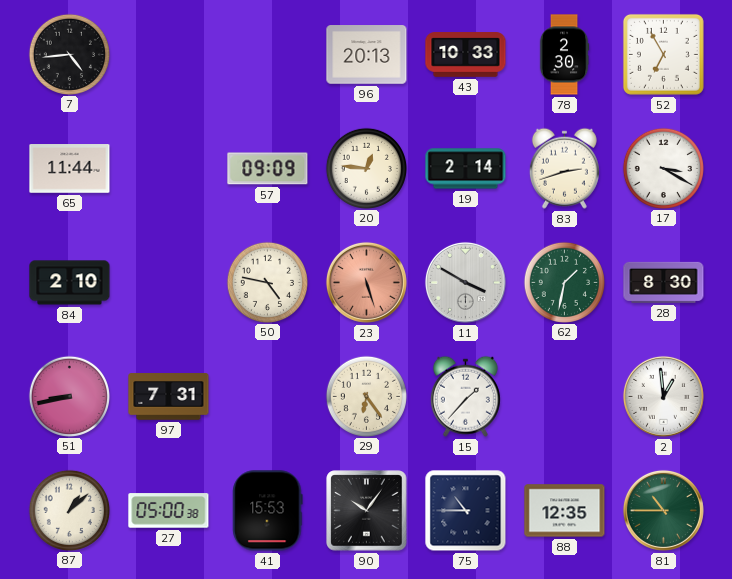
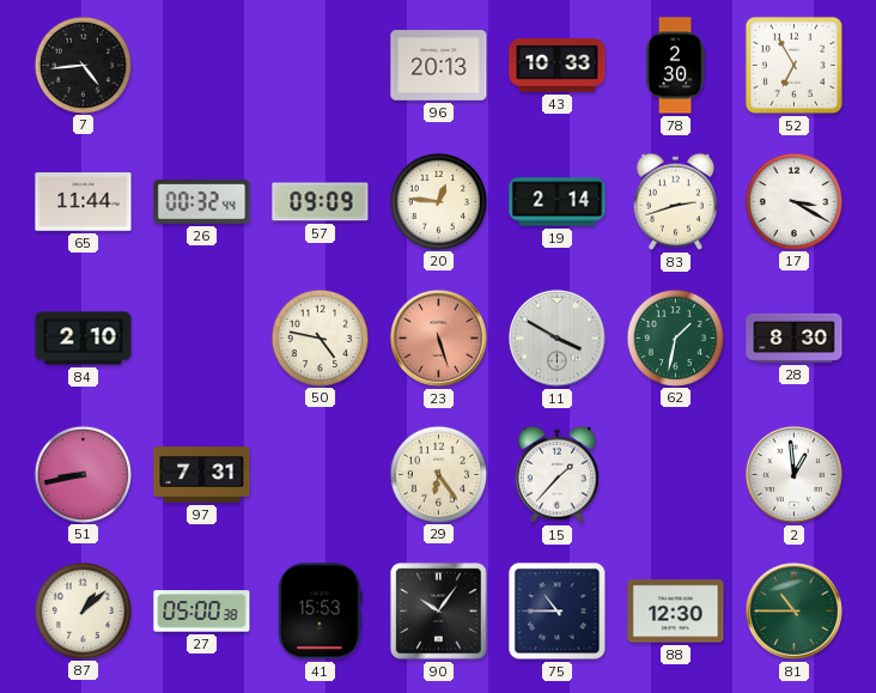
26: none -> 00:32 (202, 202)
88: 12:35 -> 12:30 (676, 612)
